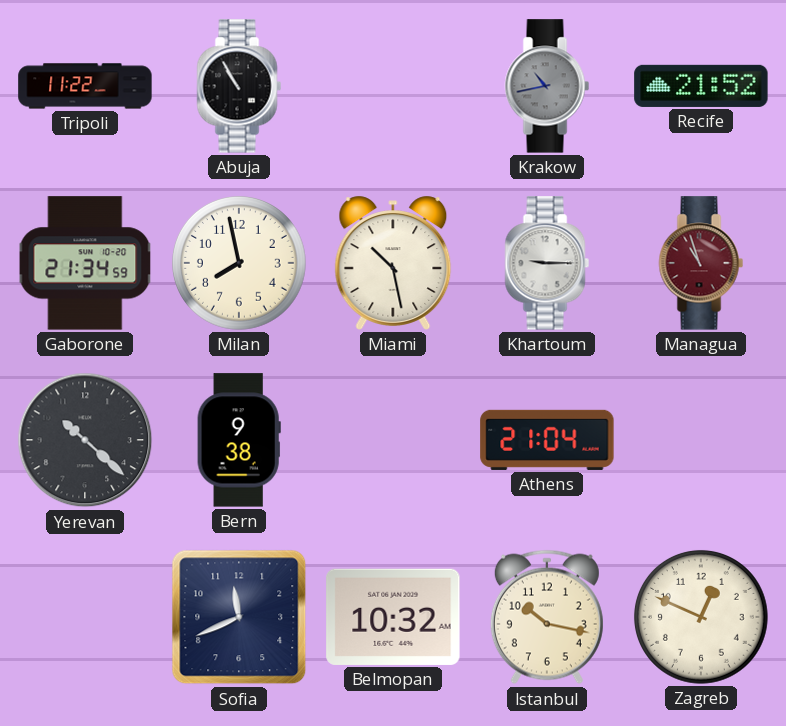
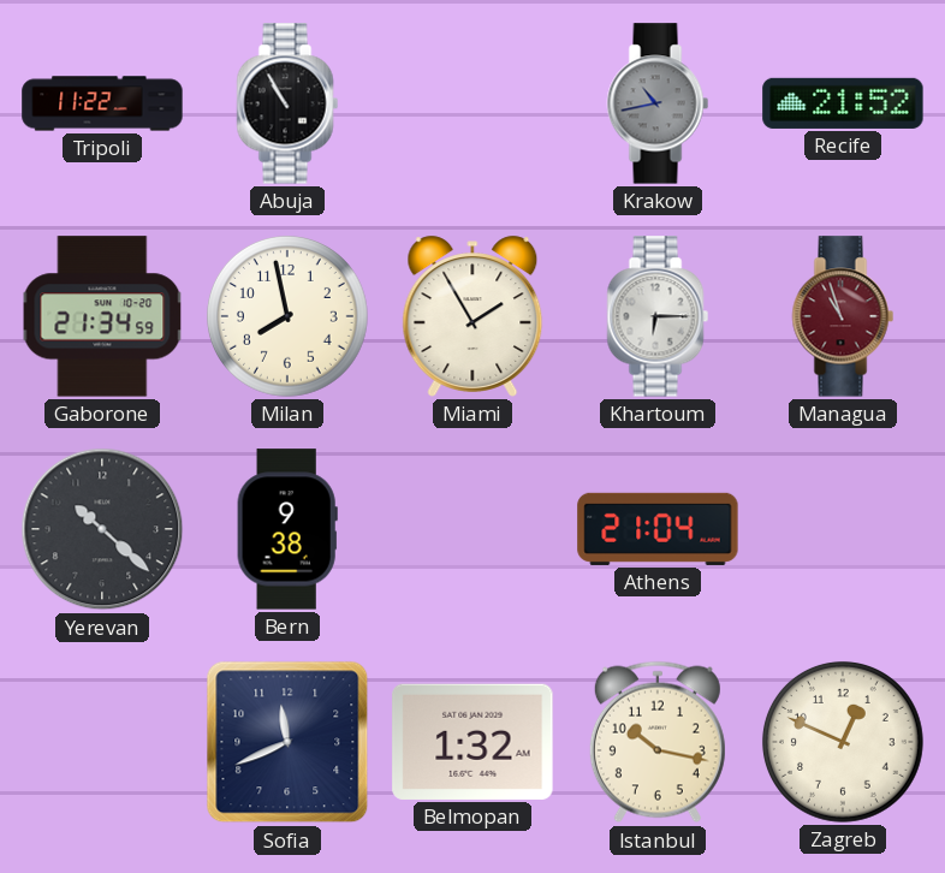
Miami: 10:28 -> 1:55 (472, 316)
Khartoum: 9:15 -> 6:15 (658, 316)
Belmopan: 10:32 -> 1:32 (472, 742)
